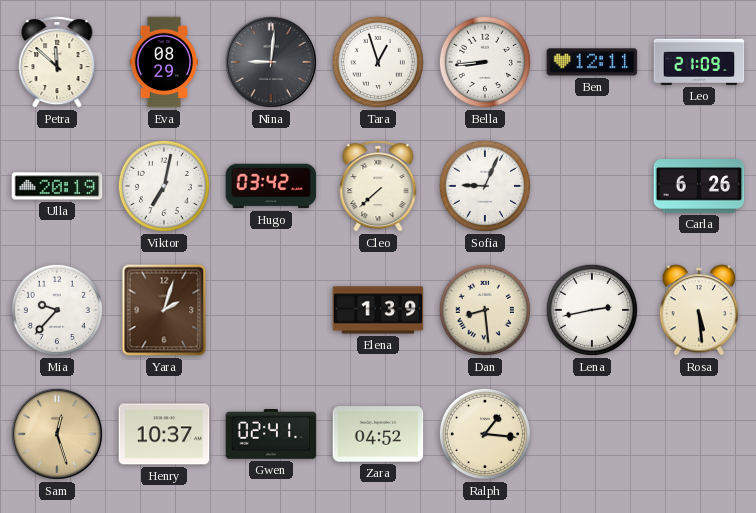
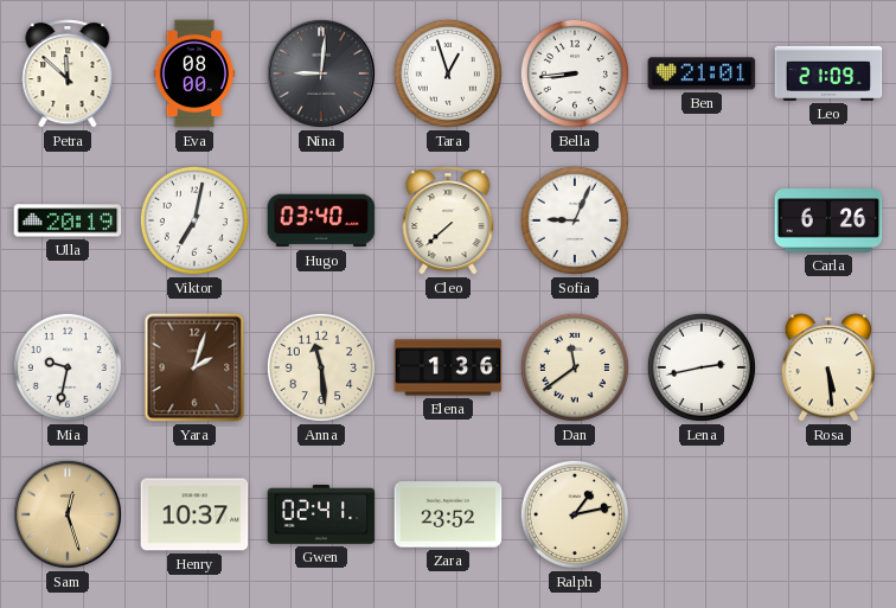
Eva: 08:29 -> 08:00 (194, 73)
Ben: 12:11 -> 21:01 (702, 73)
Hugo: 03:42 -> 03:40 (321, 220)
Mia: 9:37 -> 9:32 (68, 367)
Anna: none -> 11:29 (321, 367)
Elena: 1:39 -> 1:36 (448, 367)
Dan: 8:29 -> 11:39 (575, 367)
Zara: 04:52 -> 23:52 (448, 514)
Ralph: 1:16 -> 1:13 (575, 514)
